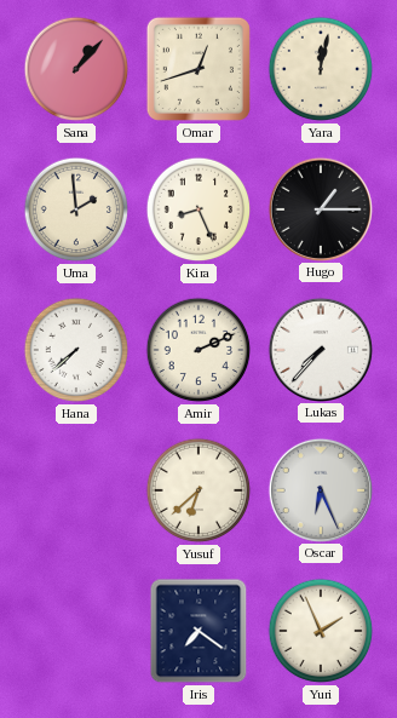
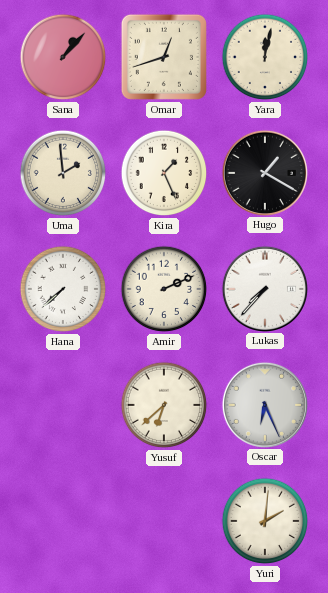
Kira: 8:26 -> 1:26 (164, 173)
Hugo: 1:15 -> 1:20 (264, 172)
Iris: 7:21 -> none (198, 631)
Yuri: 1:56 -> 2:01 (265, 521)
